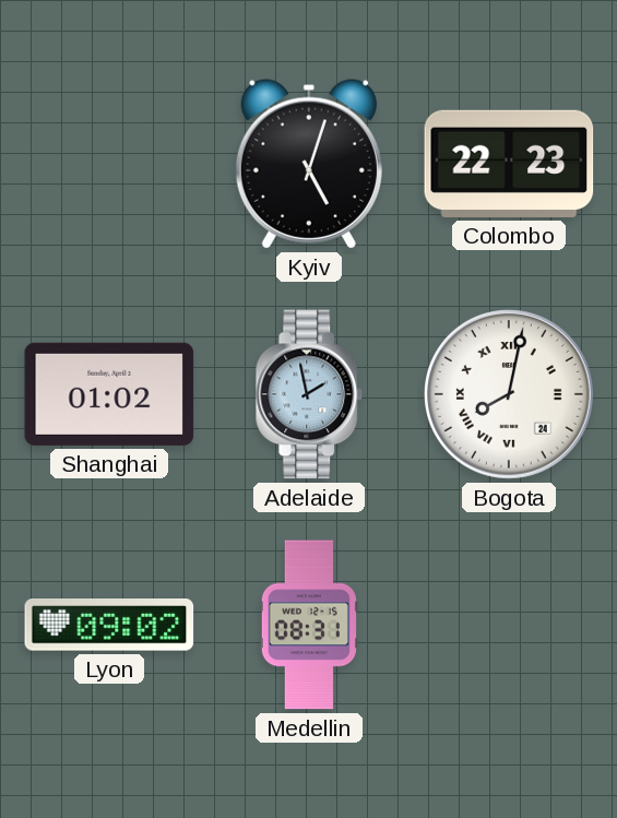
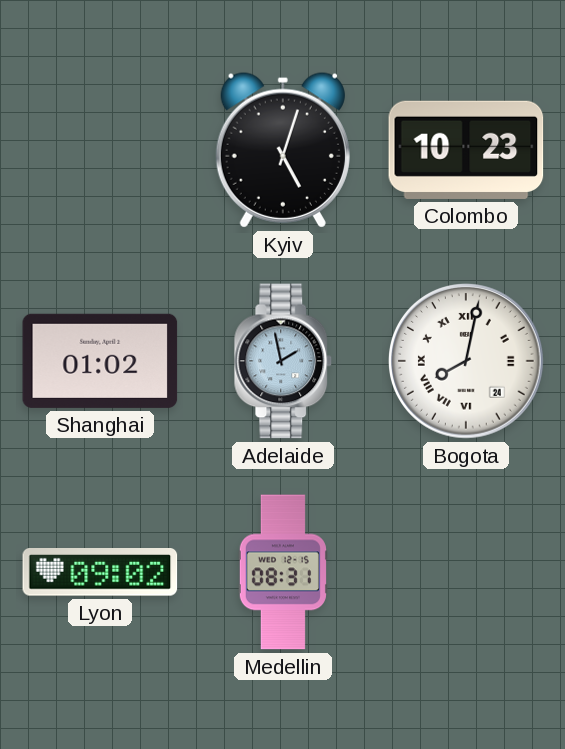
Colombo: 22:23 -> 10:23 (466, 150)
